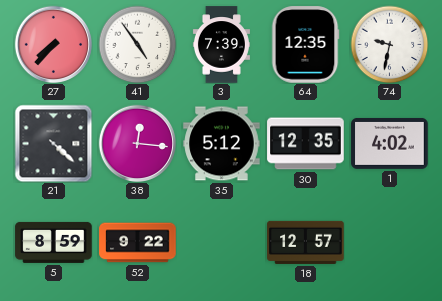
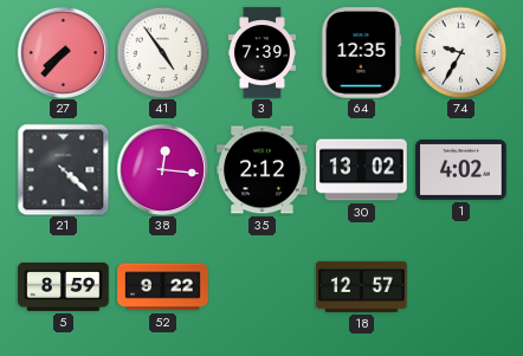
74: 9:32 -> 9:35 (460, 52)
35: 5:12 -> 2:12 (263, 170)
30: 12:35 -> 13:02 (362, 170)
